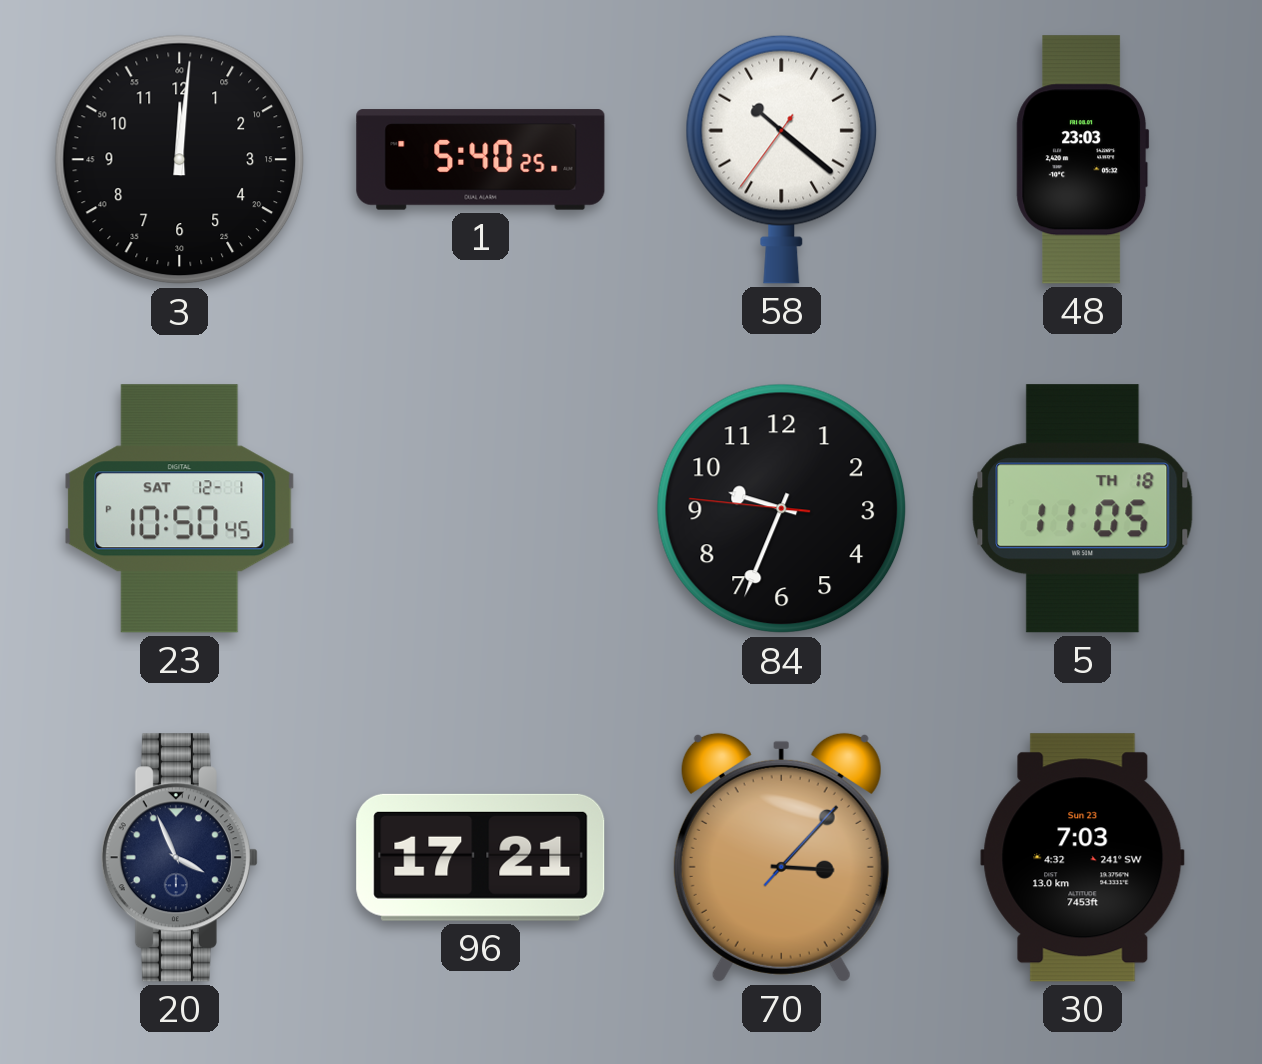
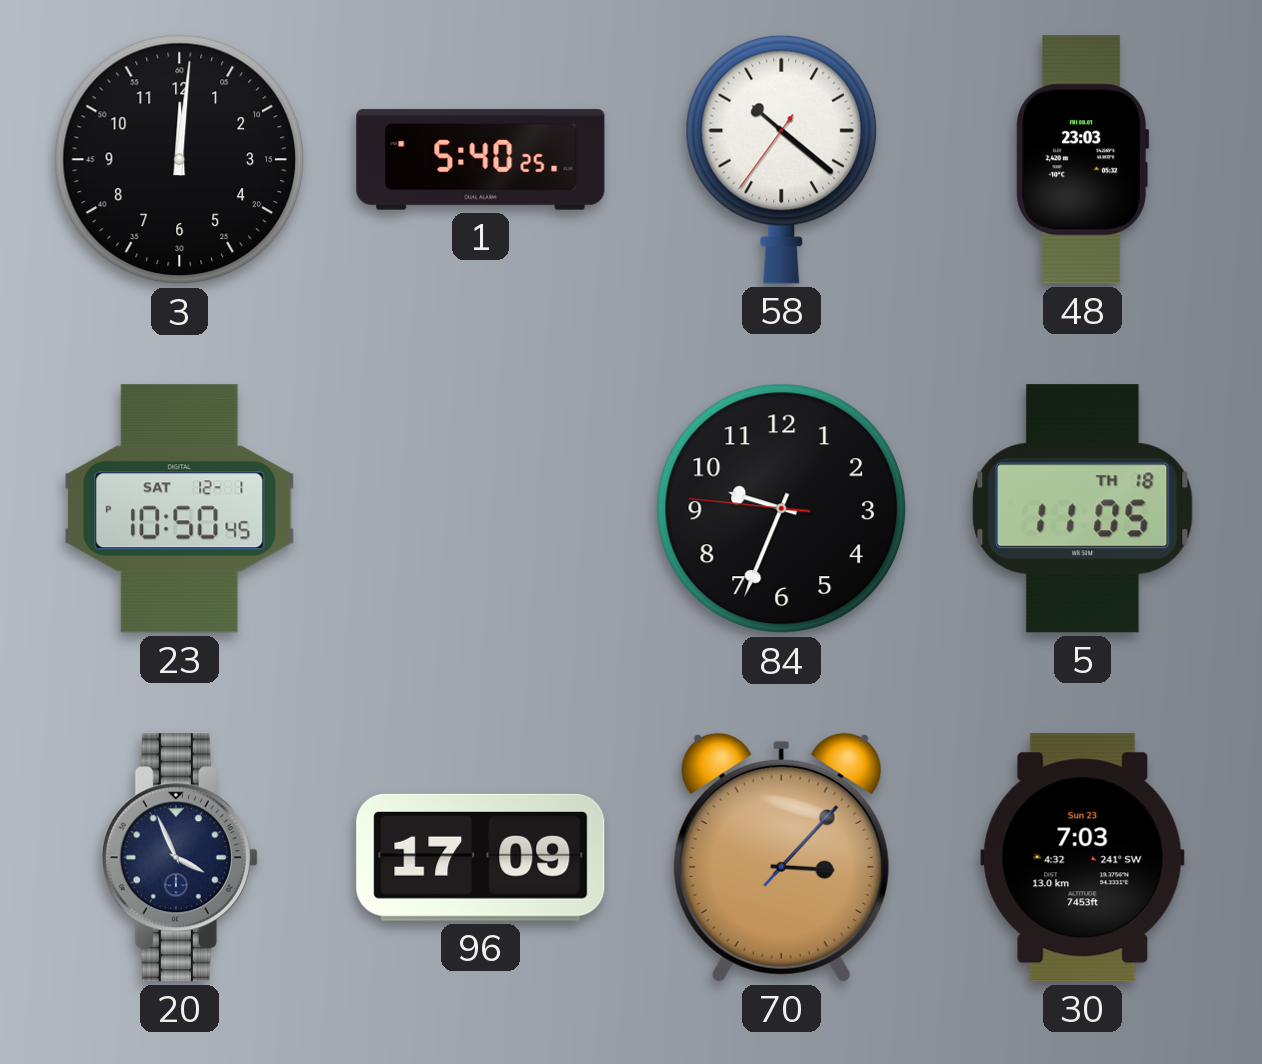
96: 17:21 -> 17:09 (481, 857)
